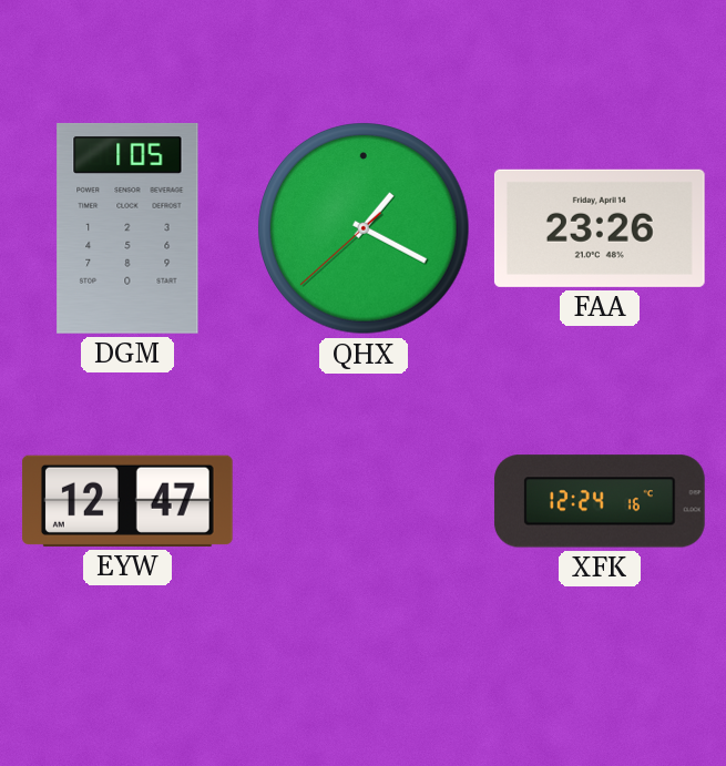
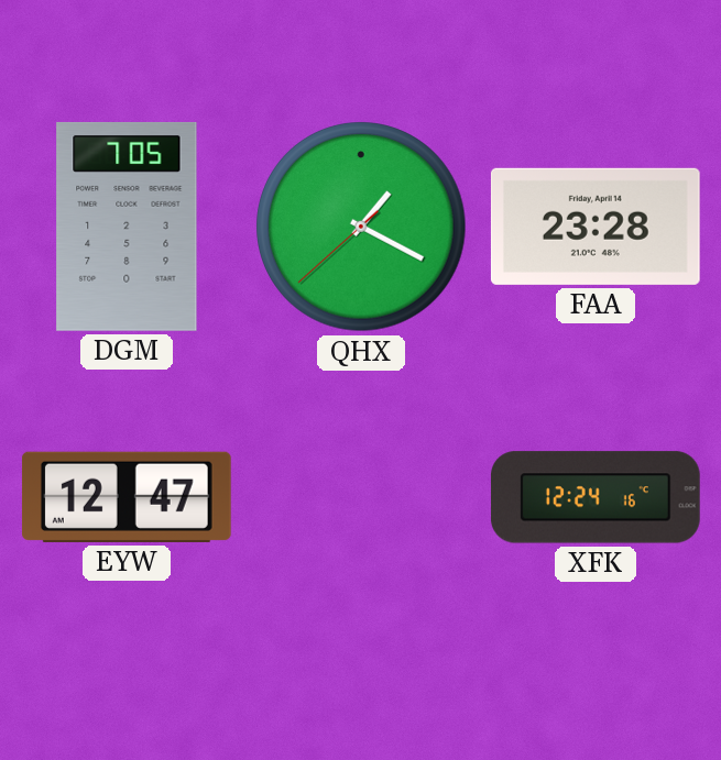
DGM: 1:05 -> 7:05 (127, 227)
FAA: 23:26 -> 23:28 (596, 227)
